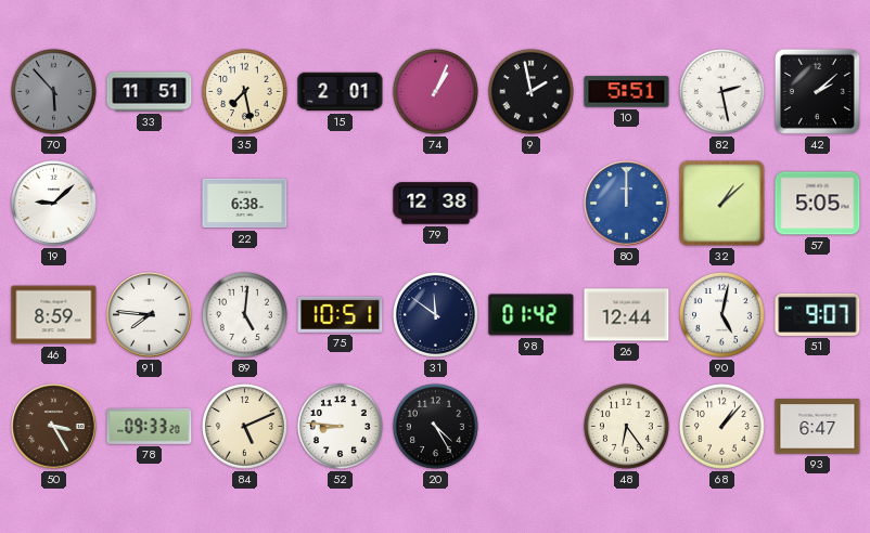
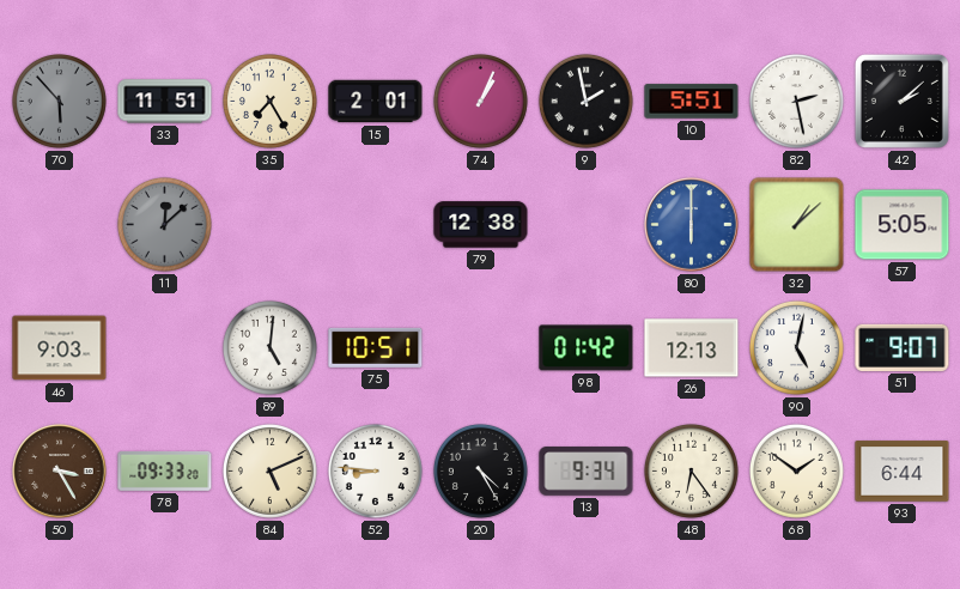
35: 7:28 -> 7:25 (269, 101)
19: 9:08 -> none (54, 204)
11: none -> 12:08 (164, 224)
22: 6:38 -> none (245, 204)
80: 12:00 -> 6:00 (692, 225)
46: 8:59 -> 9:03 (60, 348)
91: 7:46 -> none (150, 315)
31: 11:51 -> none (435, 314)
26: 12:44 -> 12:13 (692, 348)
13: none -> 9:34 (587, 472)
68: 1:07 -> 1:51 (796, 470)
93: 6:47 -> 6:44 (903, 472)
